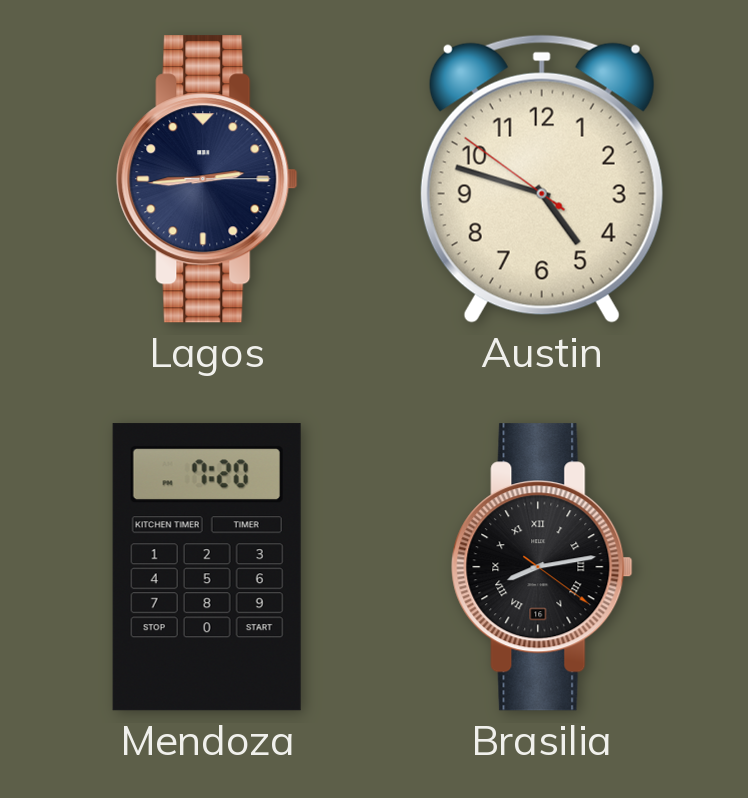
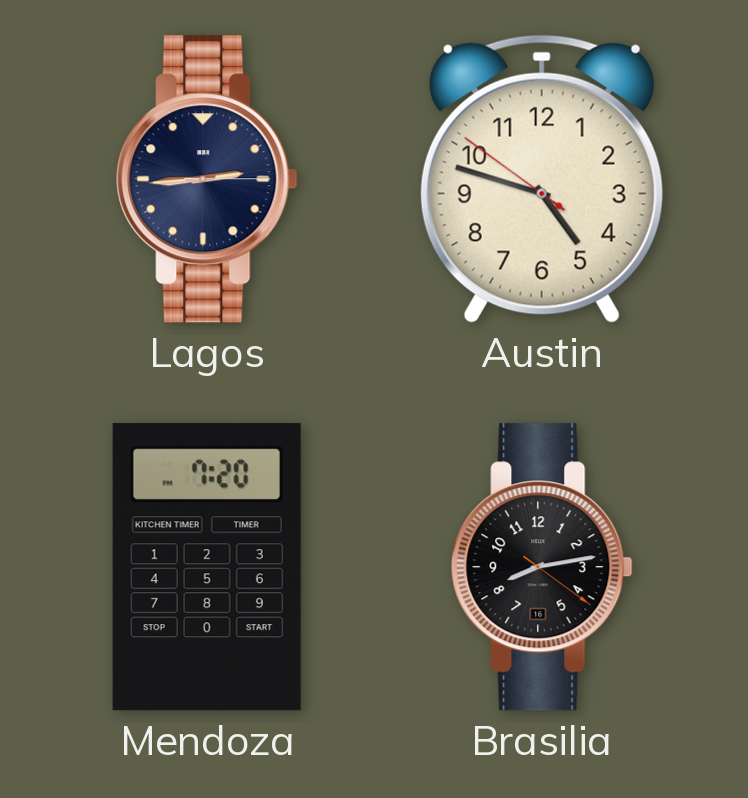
Brasilia numerals: Roman -> Arabic (542, 567)
